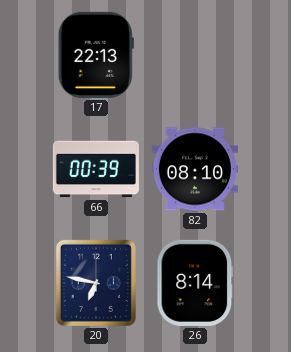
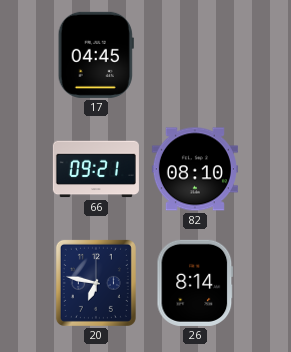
17: 22:13 -> 04:45 (96, 55)
66: 00:39 -> 09:21 (96, 169)
